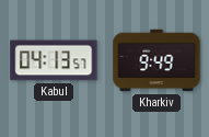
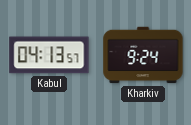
Kharkiv: 9:49 -> 9:24 (143, 55)
